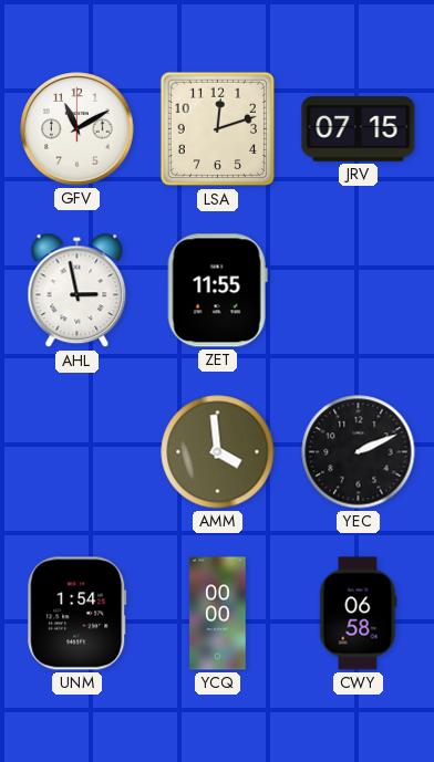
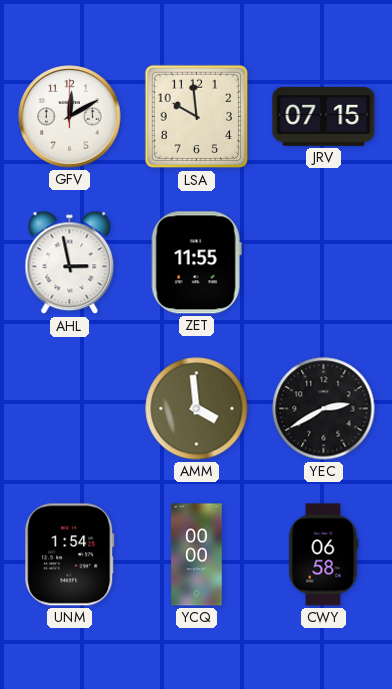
GFV: 11:10 -> 12:10 (70, 117)
LSA: 12:12 -> 9:59 (197, 117)
YEC: 2:11 -> 2:40 (324, 409)
